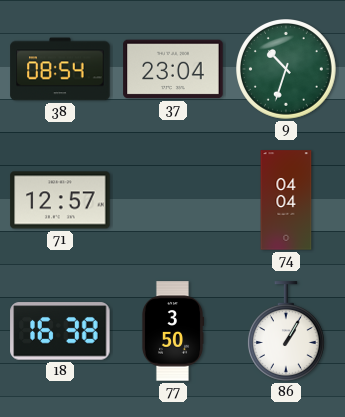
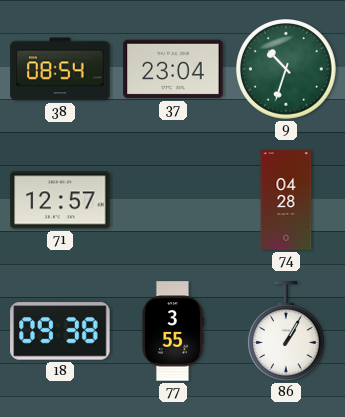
74: 04:04 -> 04:28 (286, 200)
18: 16:38 -> 09:38 (60, 331)
77: 3:50 -> 3:55 (173, 331)
